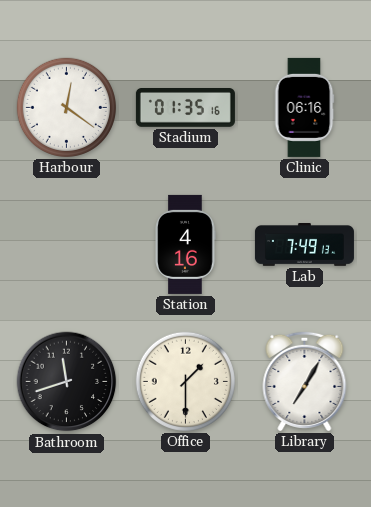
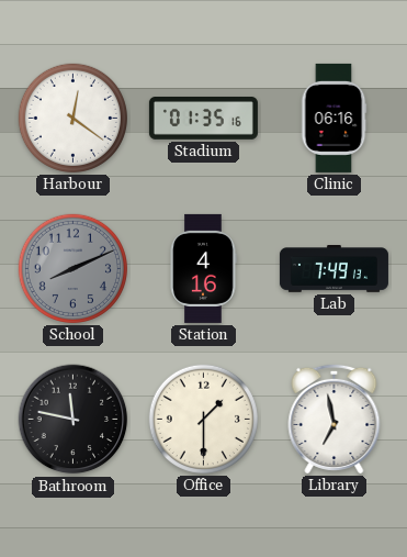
School: none -> 8:11 (72, 268)
Bathroom: 11:42 -> 11:47 (74, 420)
Library: 7:05 -> 6:58 (335, 419)
